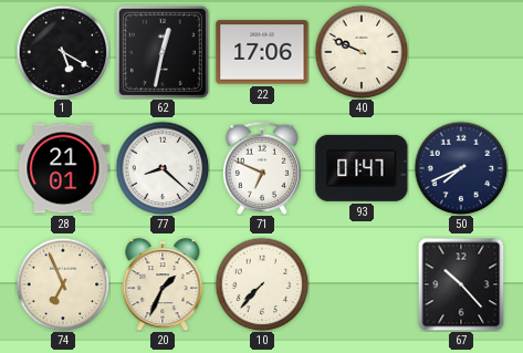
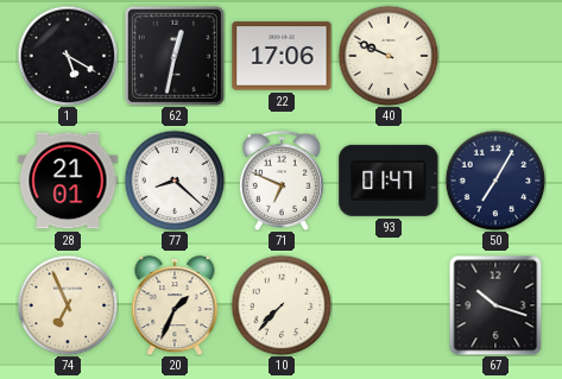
50: 7:41 -> 7:05 (495, 181)
67: 10:23 -> 10:18 (495, 305)
